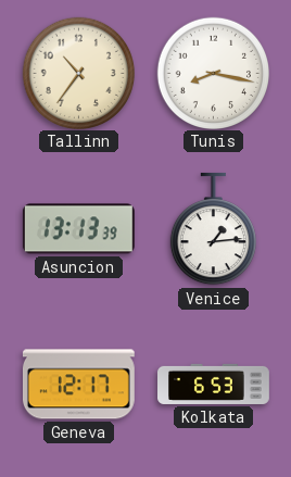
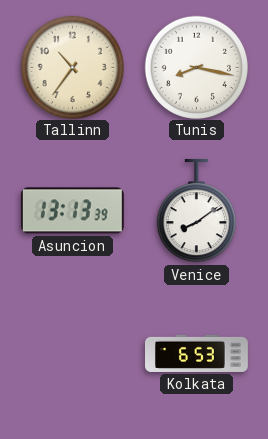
Venice: 1:14 -> 8:09 (196, 211)
Geneva: 12:17 -> none (78, 385)
